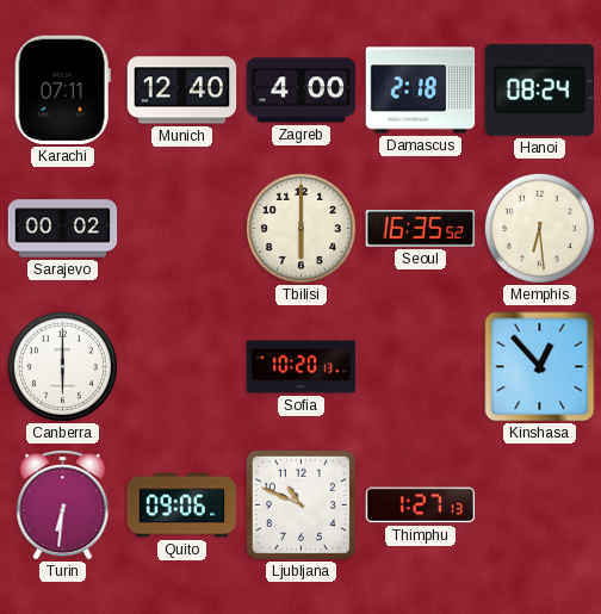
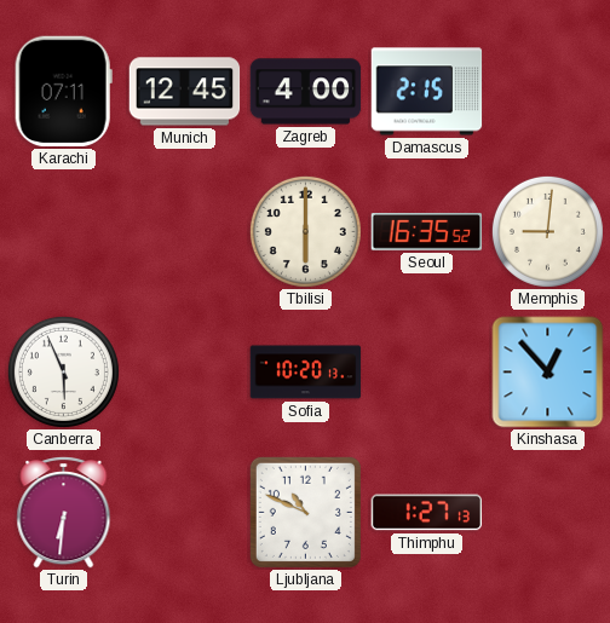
Munich: 12:40 -> 12:45 (185, 92)
Damascus: 2:18 -> 2:15 (427, 92)
Hanoi: 08:24 -> none (539, 89)
Sarajevo: 00:02 -> none (63, 229)
Memphis: 6:29 -> 9:01 (547, 231)
Canberra: 6:00 -> 5:56 (63, 371)
Quito: 09:06 -> none (182, 506)
